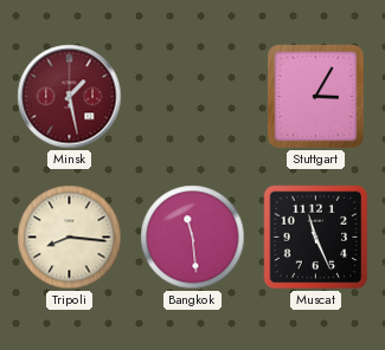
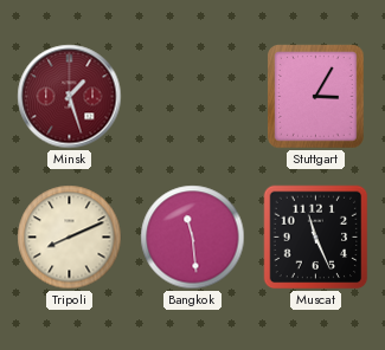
Minsk: 1:28 -> 1:27 (70, 97)
Tripoli: 8:16 -> 8:11 (70, 238)
